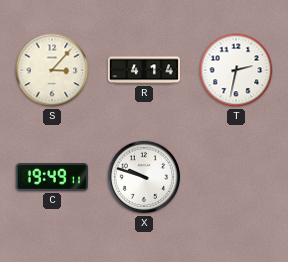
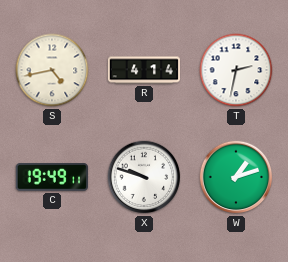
S: 3:07 -> 4:43 (52, 70)
W: none -> 1:12 (236, 177)
